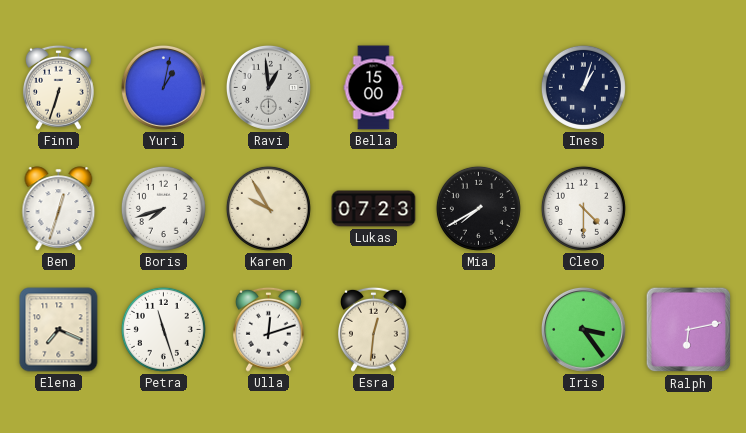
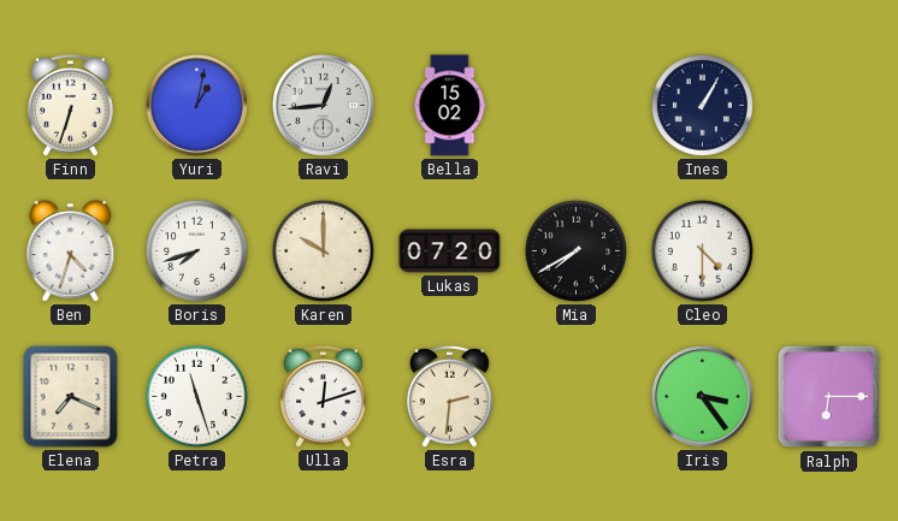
Ravi: 12:59 -> 12:44 (323, 105)
Bella: 15:00 -> 15:02 (450, 106)
Ines: 1:03 -> 1:05 (702, 105)
Ben: 12:33 -> 4:33 (71, 251)
Karen: 9:55 -> 10:00 (323, 250)
Lukas: 07:23 -> 07:20 (450, 251)
Esra: 12:31 -> 2:31 (450, 396)
Ralph: 6:13 -> 6:15 (829, 397)
